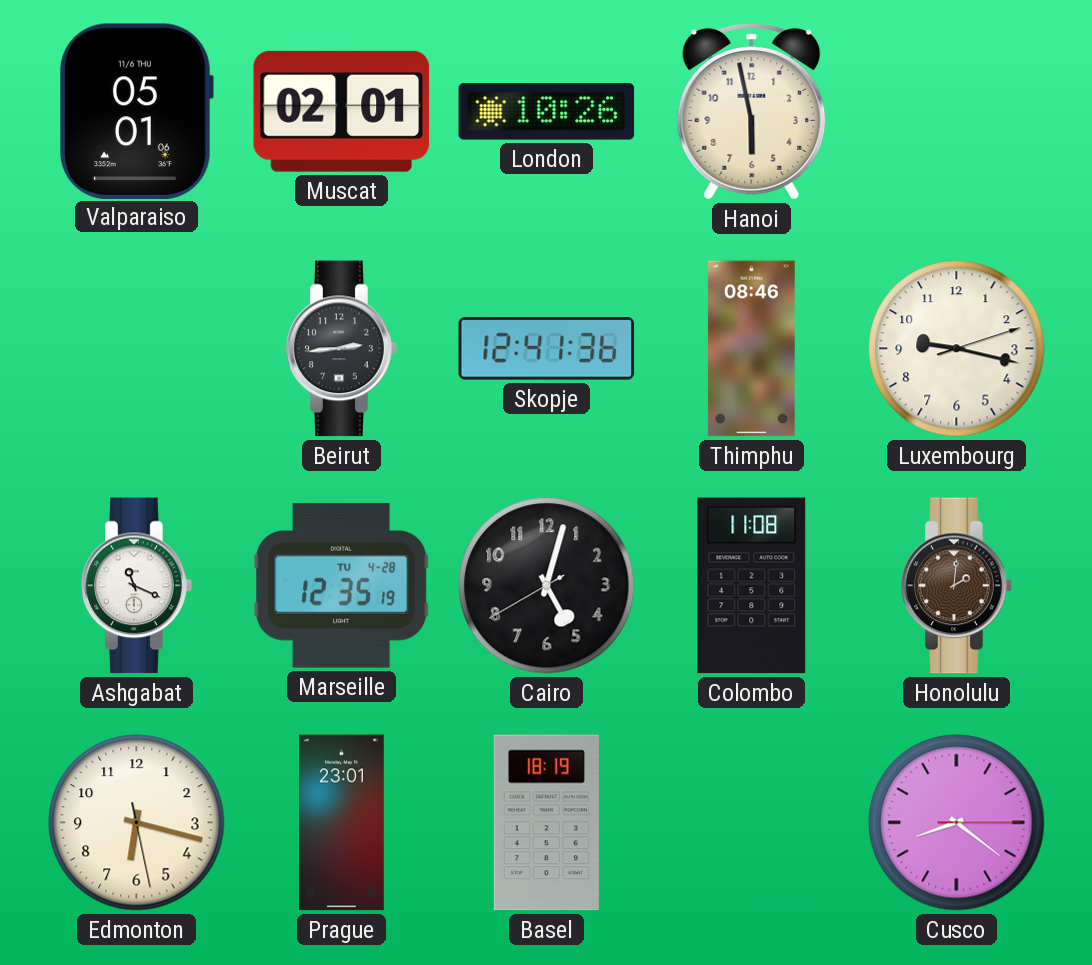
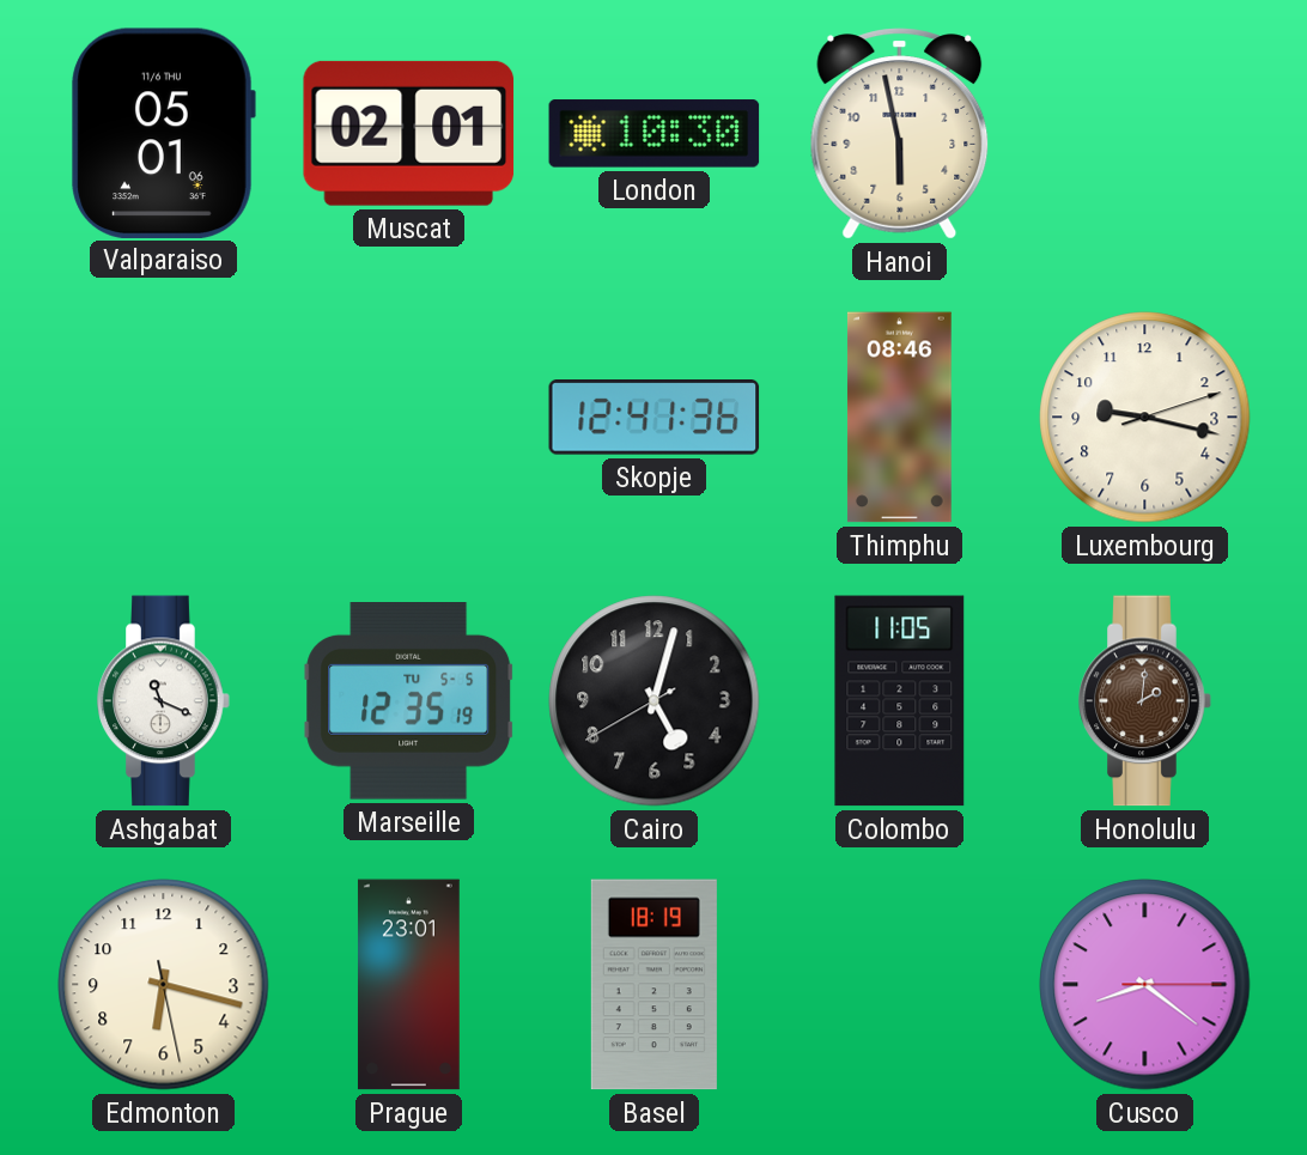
London: 10:26 -> 10:30 (655, 134)
Beirut: 2:44 -> none (342, 349)
Marseille date: TU 4-28 -> TU 5-5 (409, 701)
Colombo: 11:08 -> 11:05 (900, 701)
